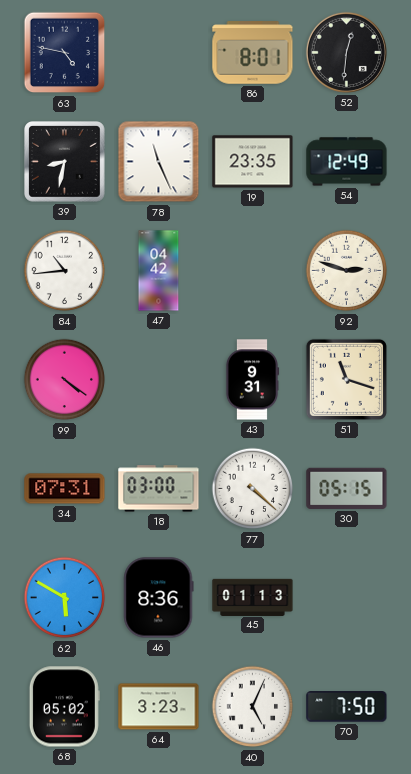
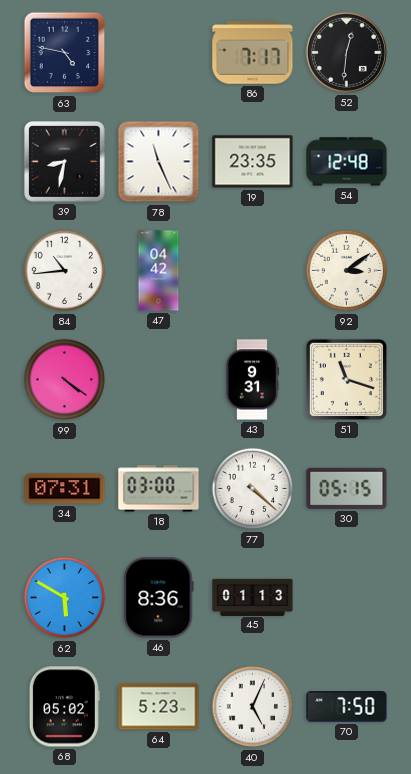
86: 8:01 -> 7:17 (253, 53)
54: 12:49 -> 12:48 (347, 162)
92: 2:48 -> 3:09 (347, 271)
64: 3:23 -> 5:23 (159, 707)
